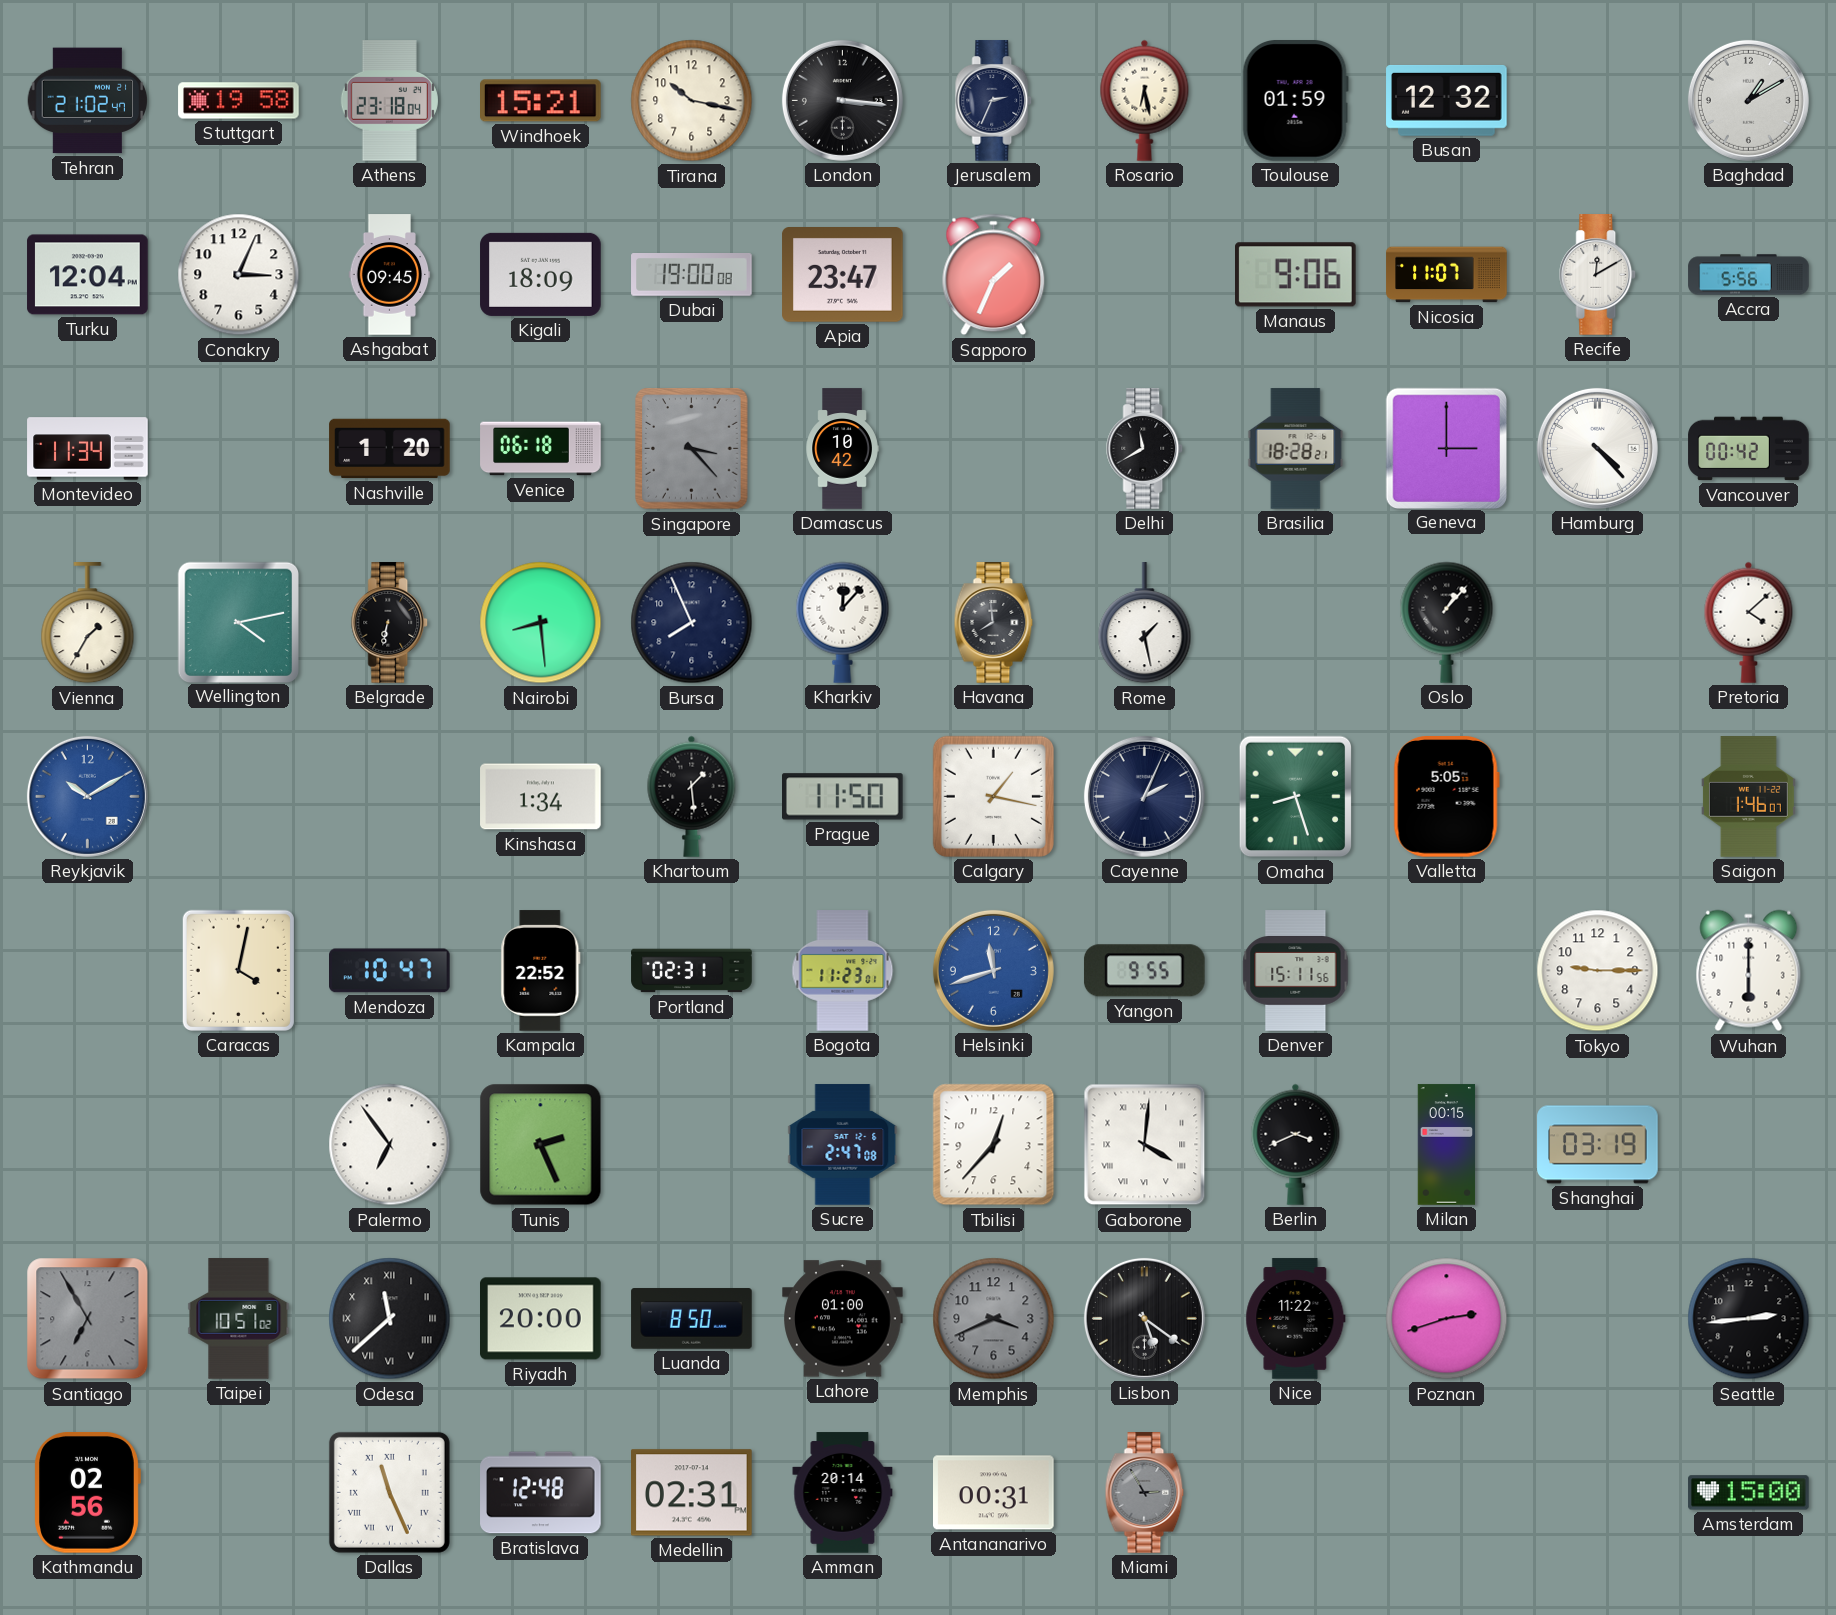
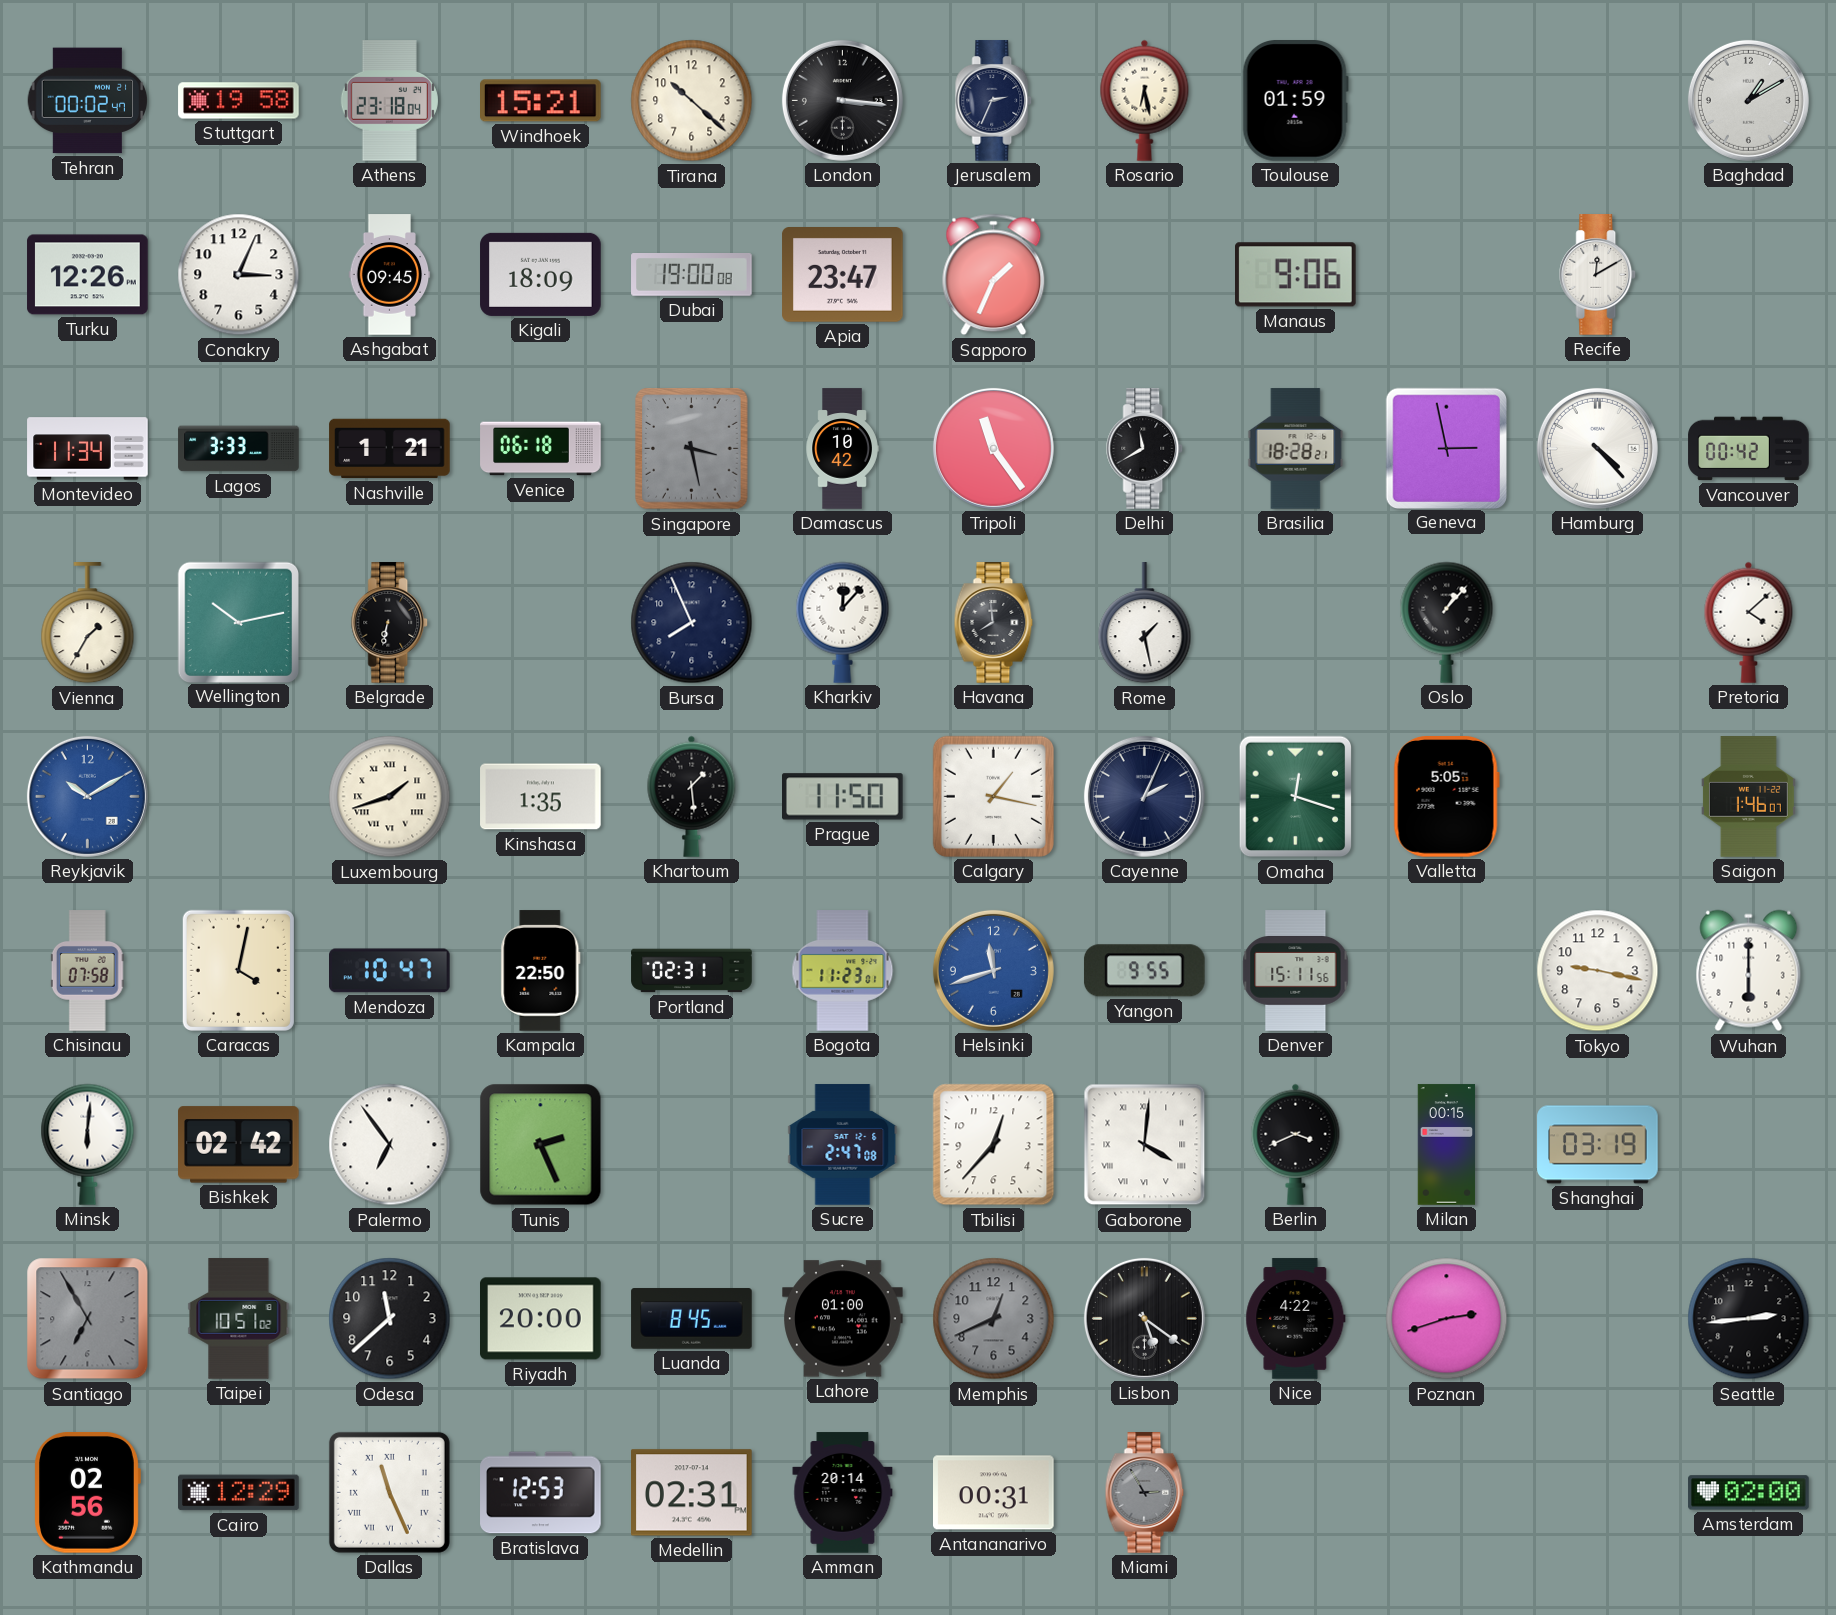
Tehran: 21:02 -> 00:02 (88, 101)
Tirana: 10:17 -> 10:22 (692, 101)
Busan: 12:32 -> none (1447, 100)
Turku: 12:04 -> 12:26 (88, 275)
Nicosia: 11:07 -> none (1447, 275)
Accra: 5:56 -> none (1749, 275)
Lagos: none -> 3:33 (239, 449)
Nashville: 1:20 -> 1:21 (390, 449)
Singapore: 3:23 -> 3:28 (692, 449)
Tripoli: none -> 11:24 (993, 448)
Geneva: 3:00 -> 2:58 (1446, 448)
Wellington: 4:13 -> 10:13 (238, 622)
Nairobi: 8:29 -> none (541, 623)
Luxembourg: none -> 1:42 (390, 797)
Kinshasa: 1:34 -> 1:35 (541, 797)
Omaha: 8:27 -> 12:18 (1295, 797)
Chisinau: none -> 07:58 (87, 971)
Kampala: 22:52 -> 22:50 (541, 971)
Tokyo: 9:15 -> 9:17 (1598, 971)
Minsk: none -> 6:01 (88, 1144)
Bishkek: none -> 02:42 (239, 1145)
Odesa numerals: Roman -> Arabic (390, 1319)
Luanda: 8:50 -> 8:45 (692, 1319)
Memphis: 3:41 -> 12:41 (994, 1319)
Nice: 11:22 -> 4:22 (1296, 1319)
Cairo: none -> 12:29 (239, 1493)
Bratislava: 12:48 -> 12:53 (541, 1493)
Amsterdam: 15:00 -> 02:00 (1749, 1493)
